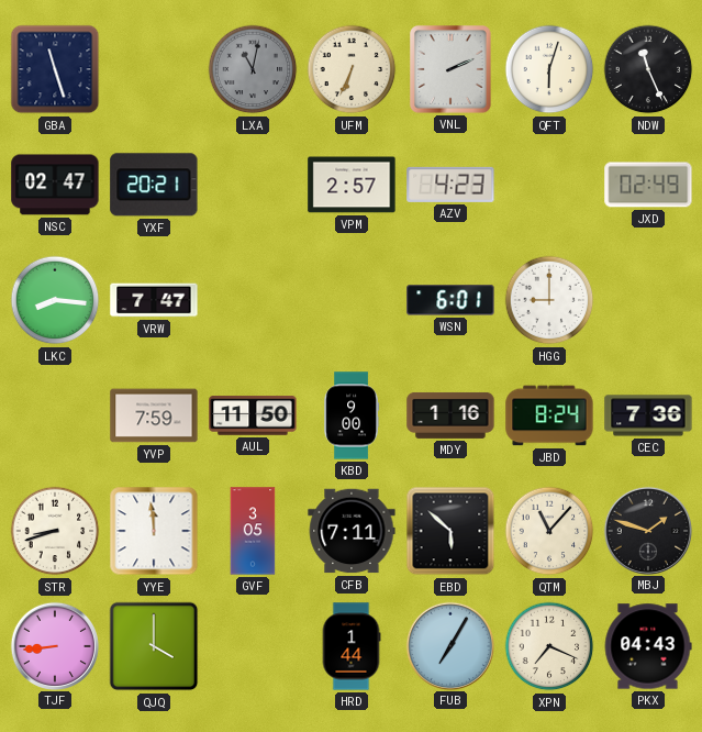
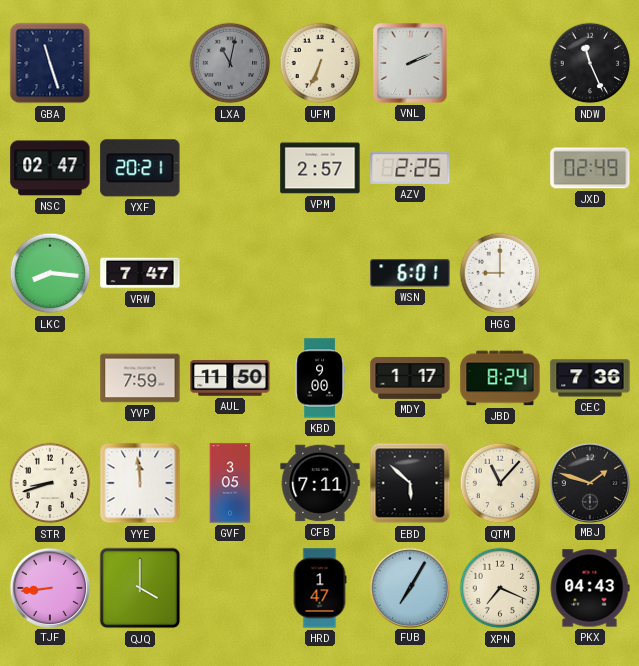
QFT: 6:03 -> none (549, 69)
AZV: 4:23 -> 2:25 (410, 168)
MDY: 1:16 -> 1:17 (410, 378)
HRD: 1:44 -> 1:47 (320, 588)
